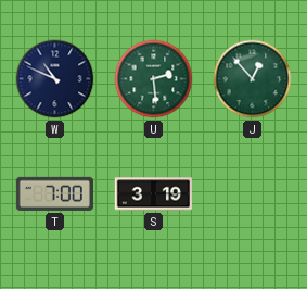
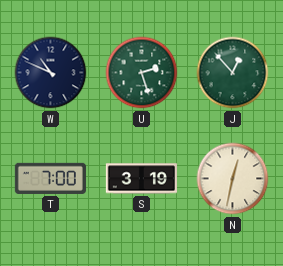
U: 2:29 -> 2:27 (142, 73)
N: none -> 12:32 (233, 179)
